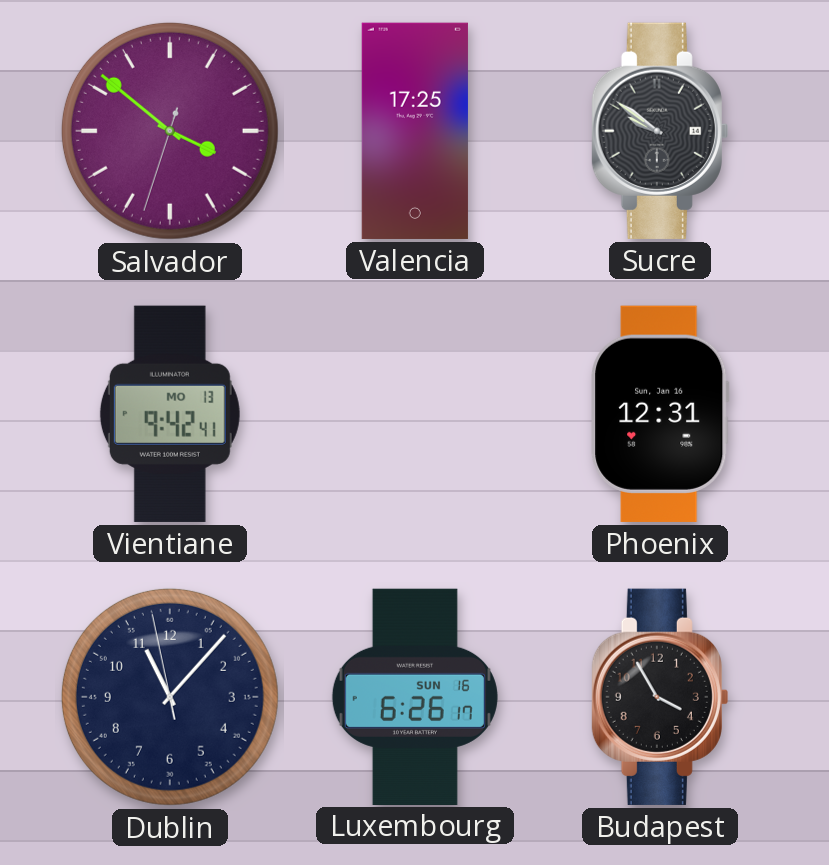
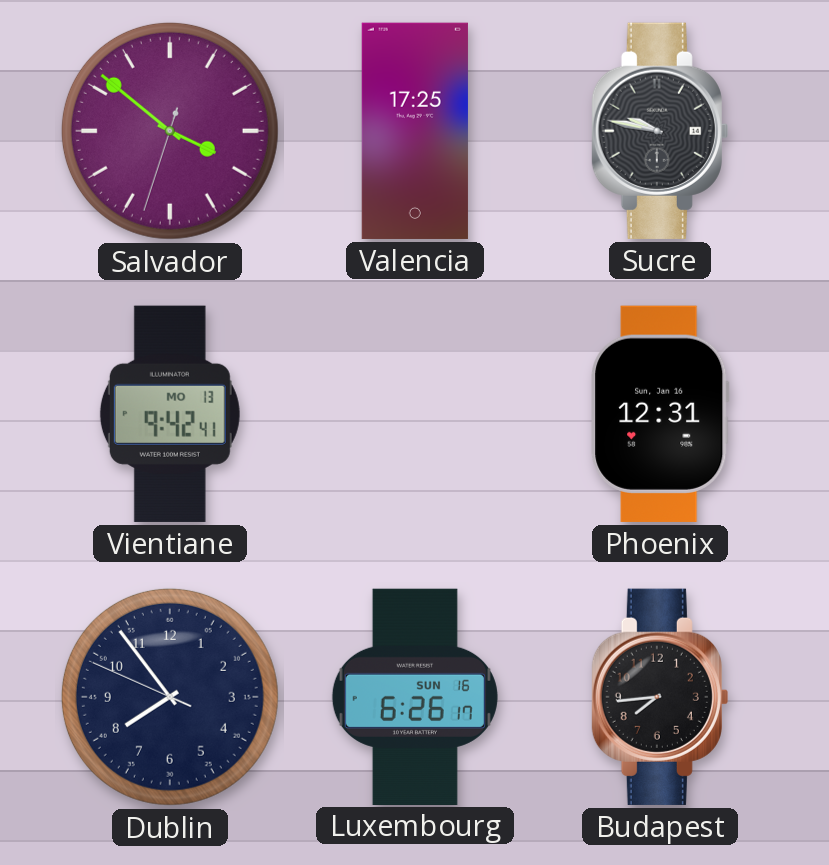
Sucre: 9:51 -> 9:47 (660, 131)
Dublin: 11:06 -> 7:53 (170, 697)
Budapest: 3:55 -> 7:44 (660, 697)
